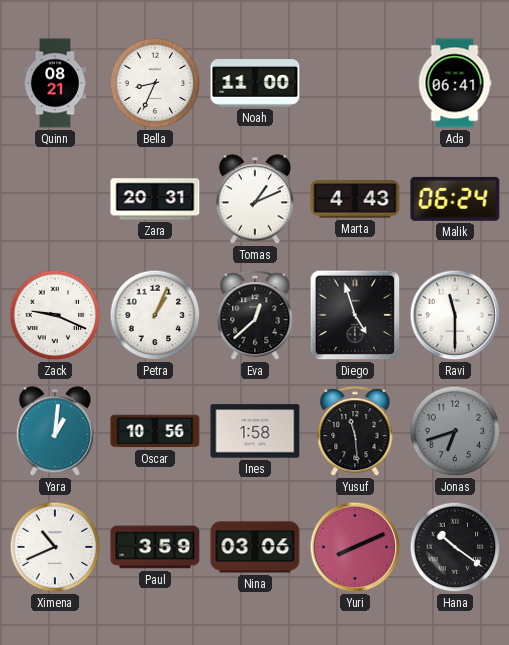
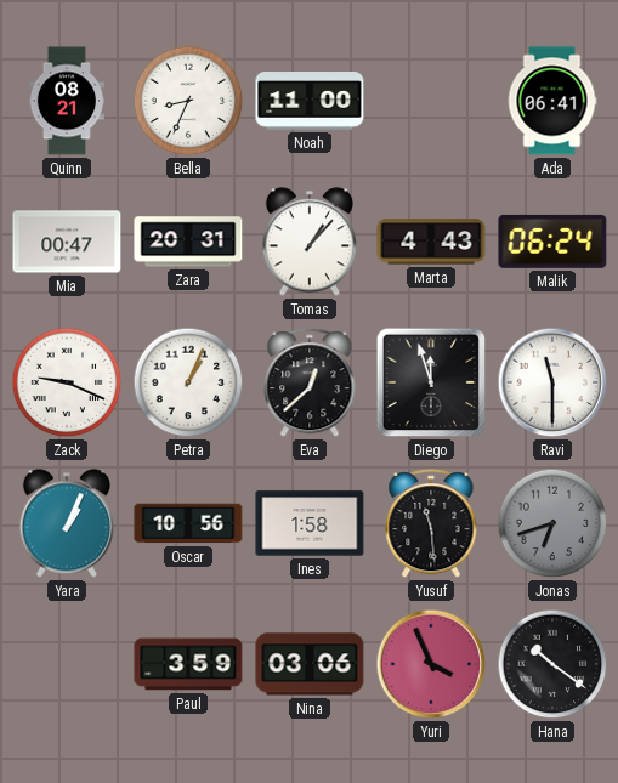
Mia: none -> 00:47 (67, 242)
Tomas: 1:11 -> 1:07 (310, 242)
Diego: 4:57 -> 11:57 (431, 382)
Yara: 1:01 -> 1:04 (67, 523)
Ximena: 10:41 -> none (55, 547)
Yuri: 8:11 -> 3:56 (431, 664)
